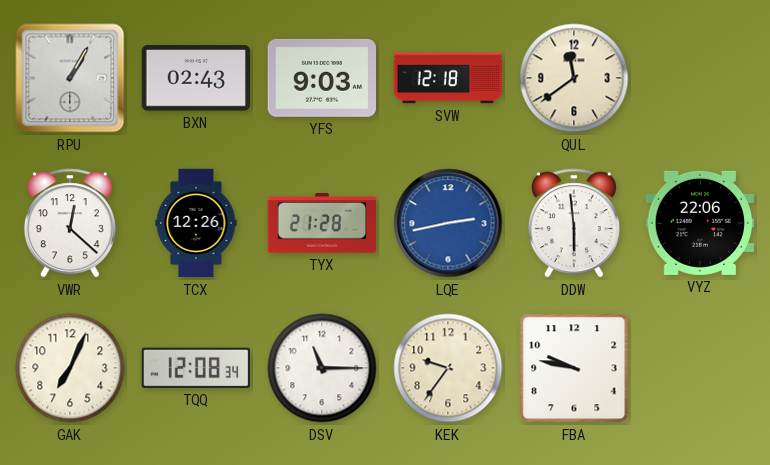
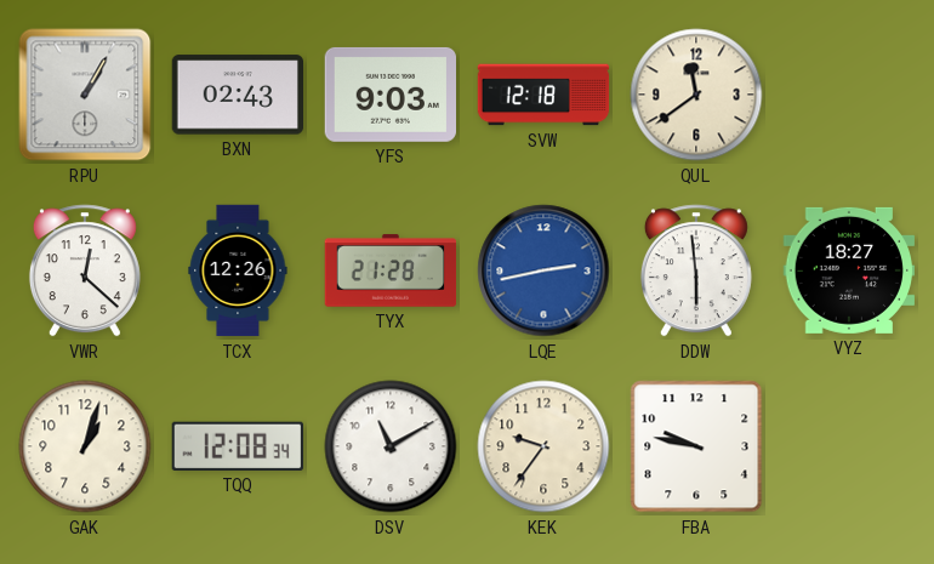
VYZ: 22:06 -> 18:27 (848, 270)
GAK: 7:04 -> 1:03 (85, 446)
DSV: 11:15 -> 11:10 (391, 446)
